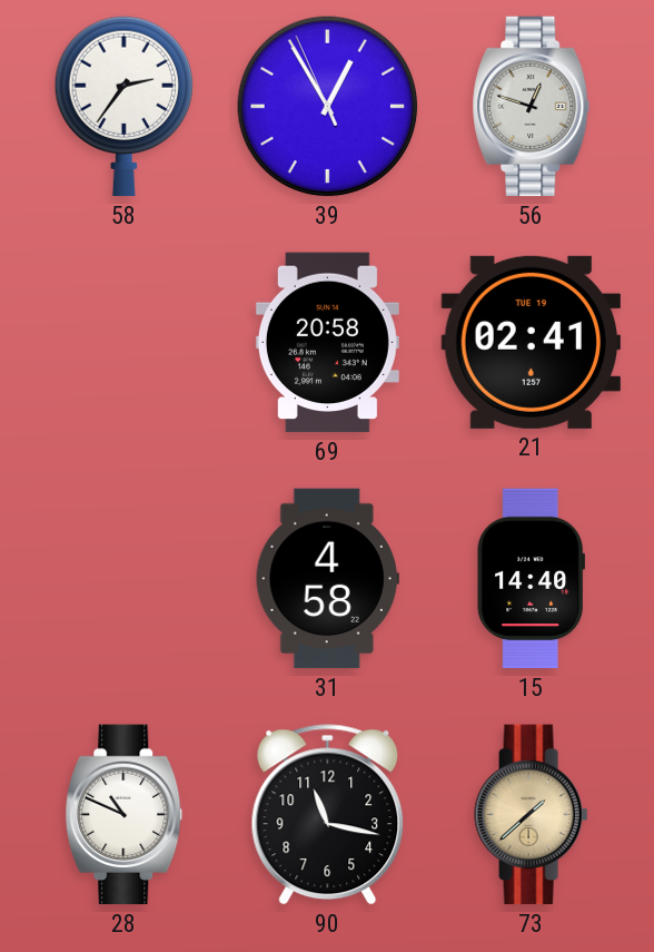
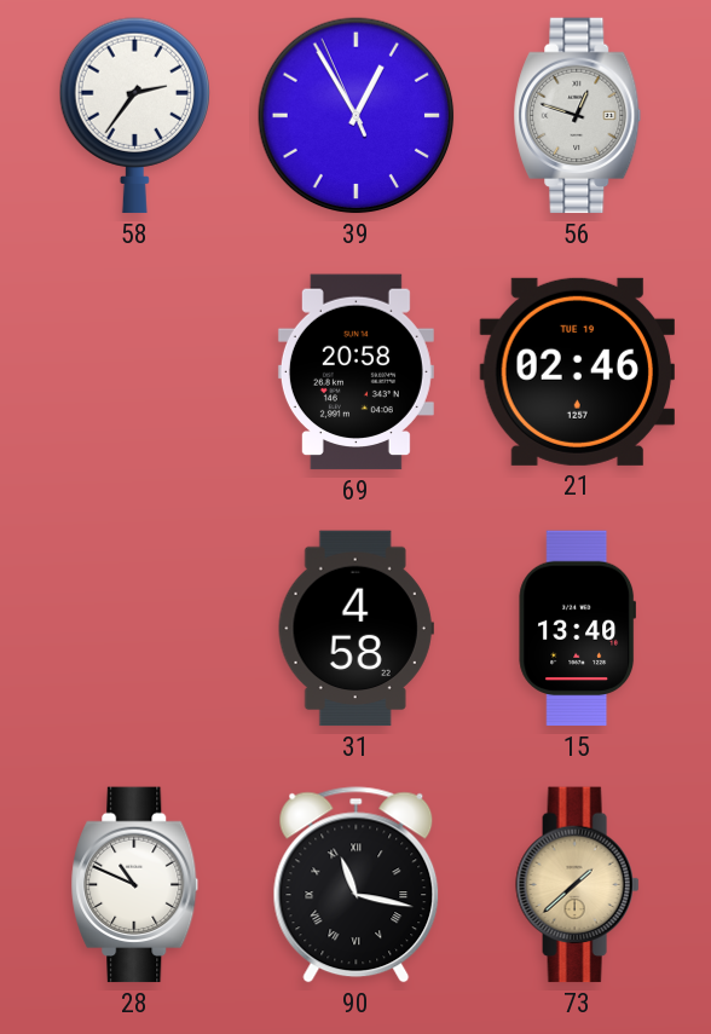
21: 02:41 -> 02:46 (577, 371)
15: 14:40 -> 13:40 (577, 629)
90 numerals: Arabic -> Roman (357, 885)
